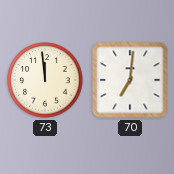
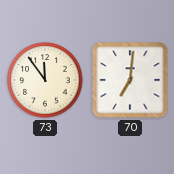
73: 11:59 -> 11:54 (45, 80)
